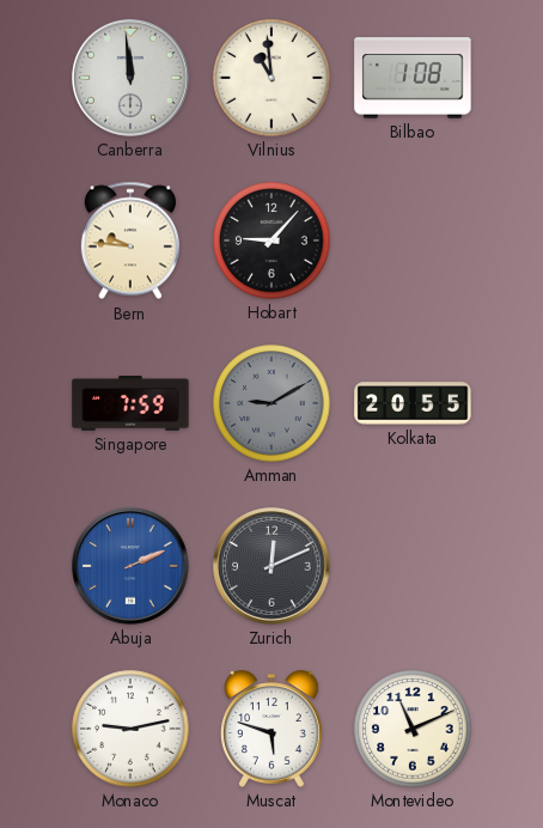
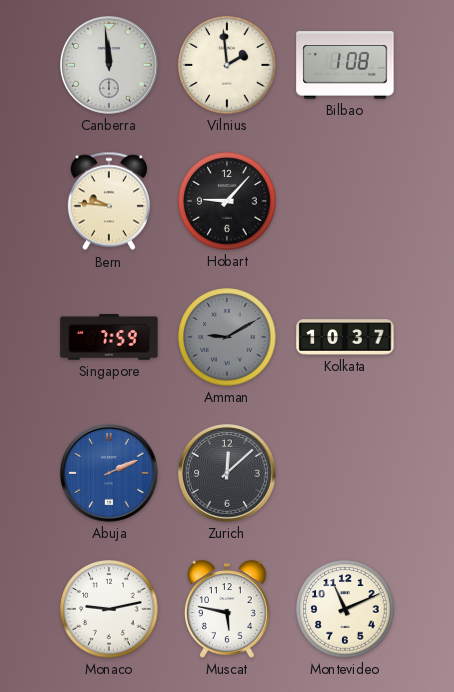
Vilnius: 10:59 -> 1:59 (227, 65)
Kolkata: 20:55 -> 10:37 (345, 337)
Zurich: 12:11 -> 12:08 (228, 474)
Muscat: 5:48 -> 5:47 (227, 609)
